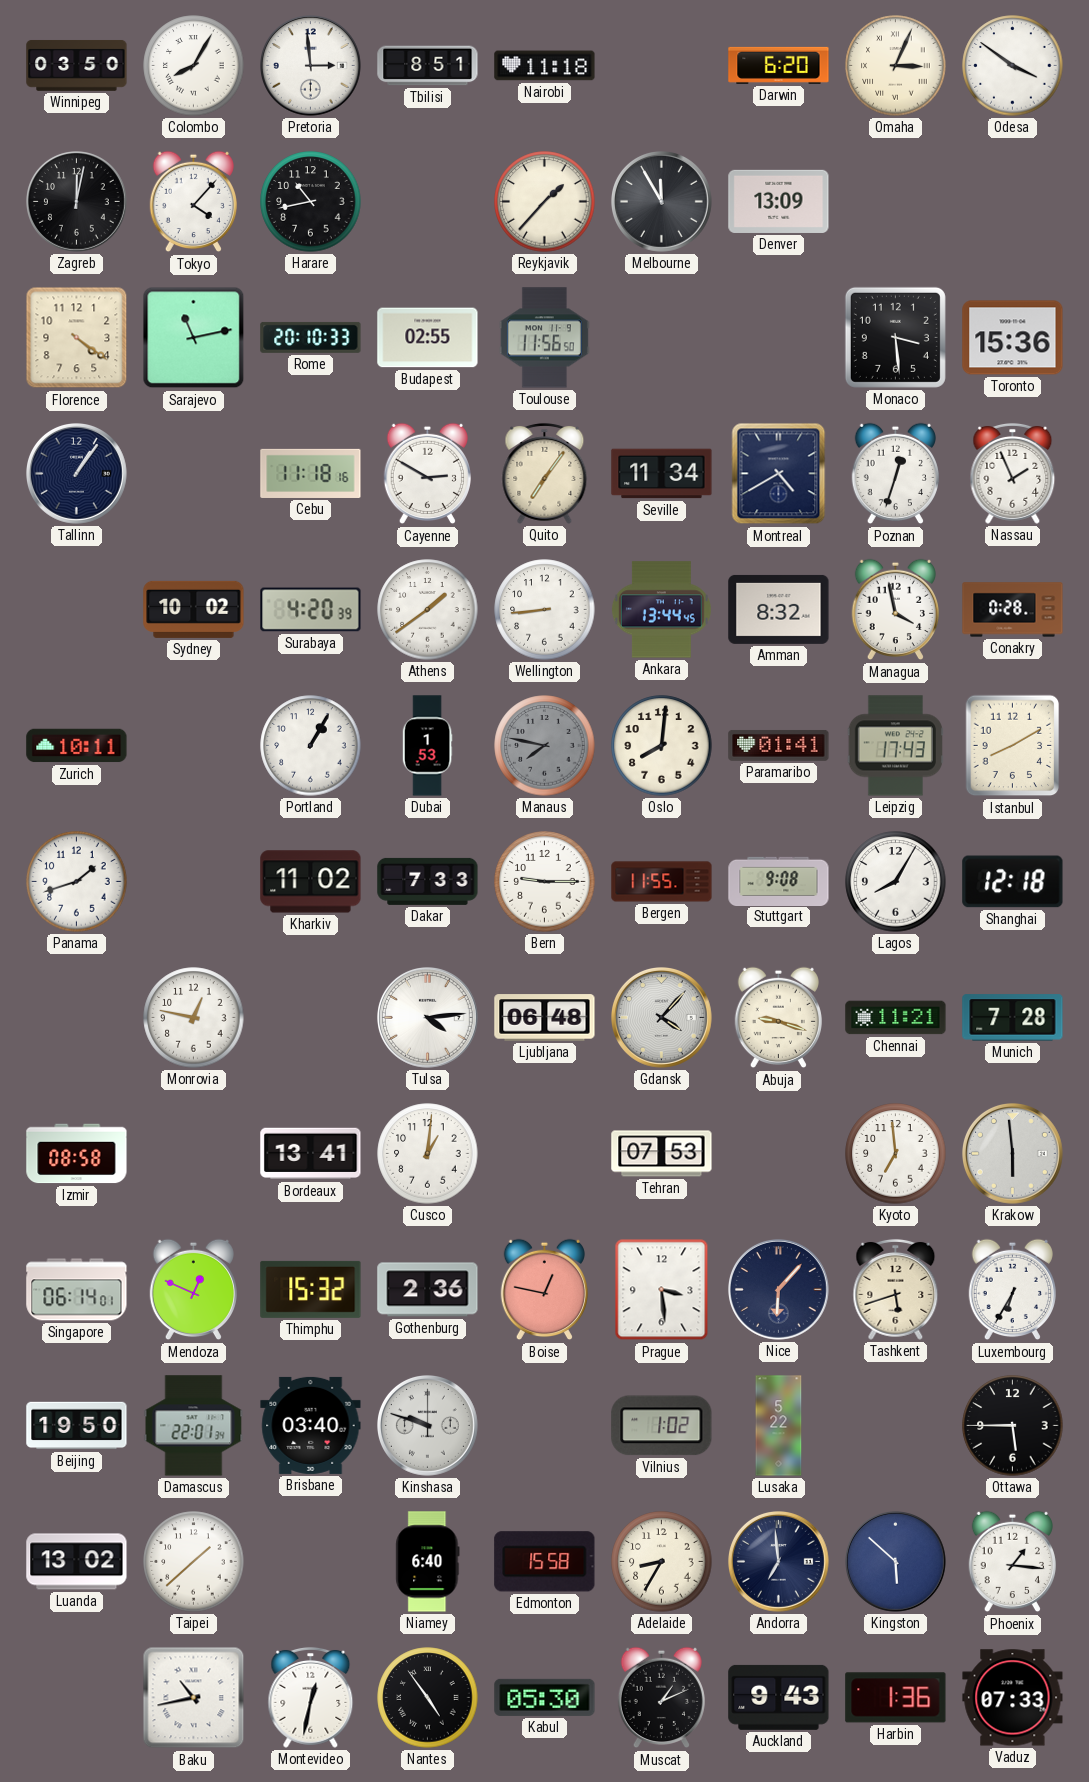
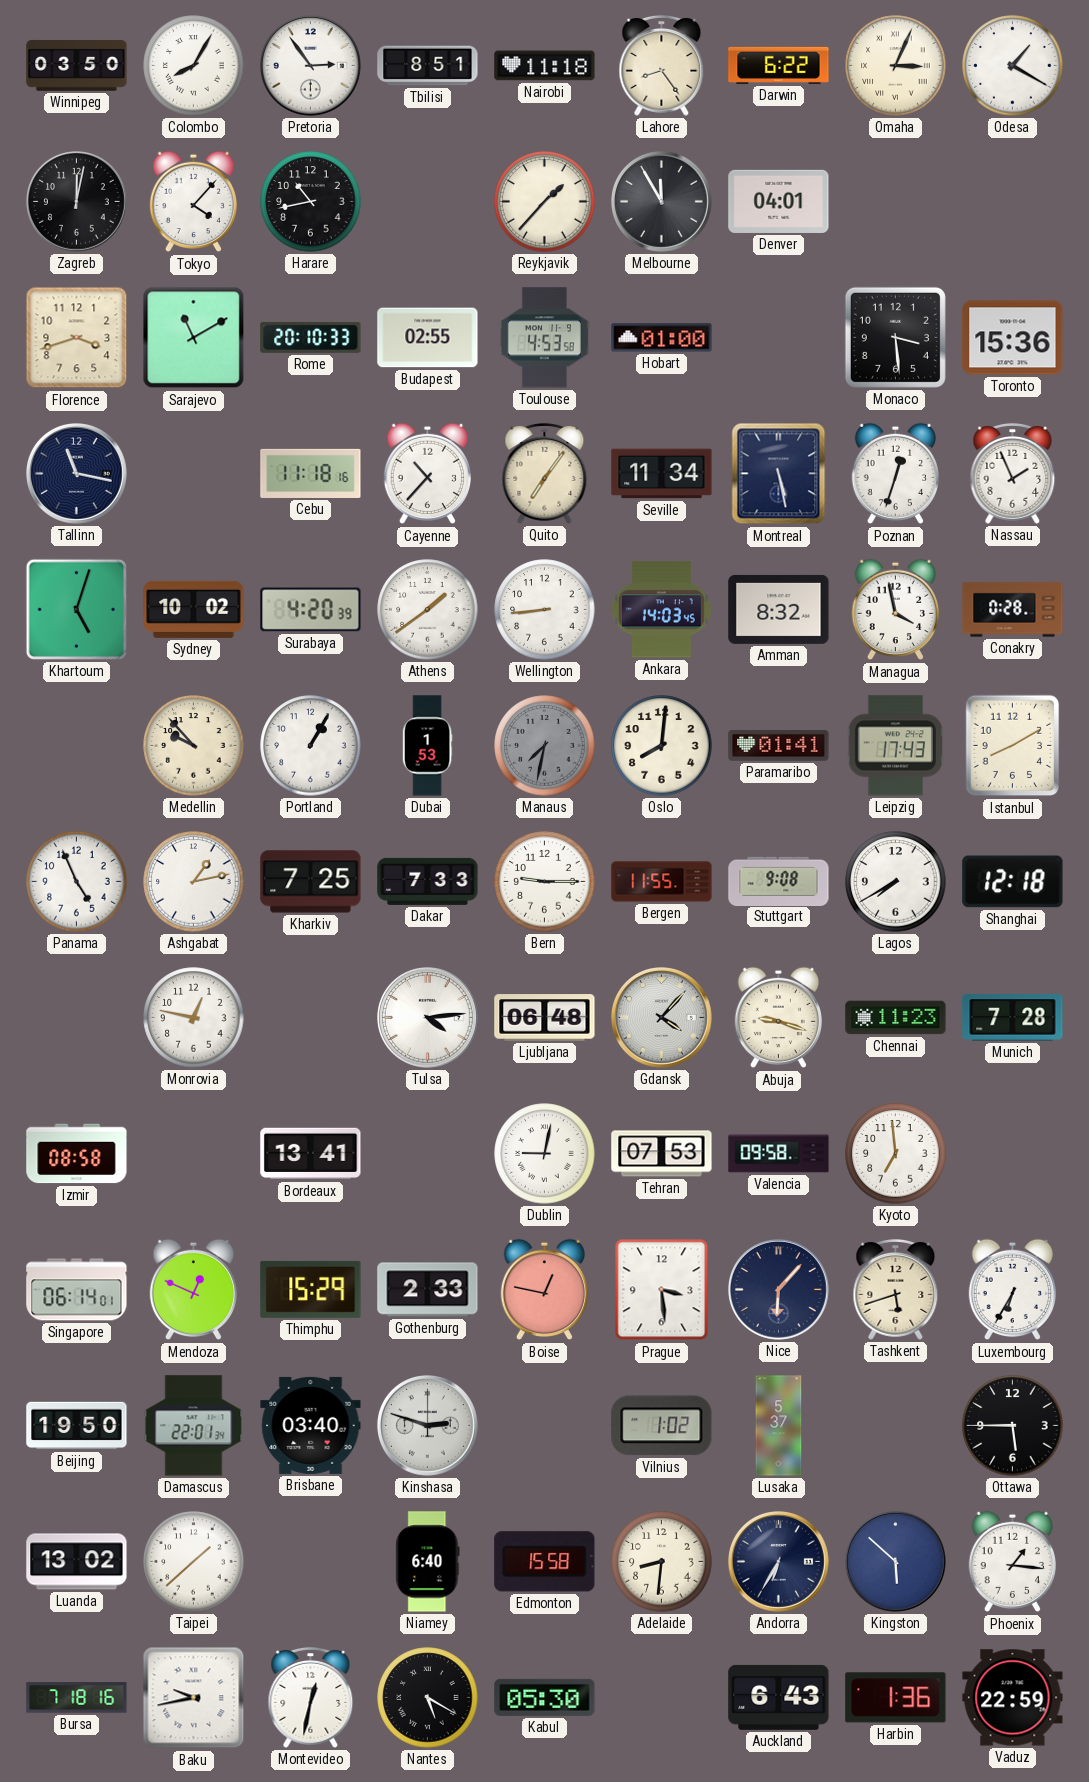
Pretoria: 2:59 -> 2:54 (311, 66)
Lahore: none -> 8:24 (662, 65)
Darwin: 6:20 -> 6:22 (779, 65)
Odesa: 3:51 -> 1:20 (1013, 66)
Denver: 13:09 -> 04:01 (779, 201)
Florence: 4:21 -> 3:42 (77, 338)
Sarajevo: 11:13 -> 11:10 (194, 338)
Toulouse: 11:56 -> 4:53 (544, 338)
Hobart: none -> 01:00 (662, 338)
Tallinn: 1:06 -> 11:17 (77, 474)
Cayenne: 2:50 -> 10:37 (427, 474)
Montreal: 4:40 -> 5:28 (779, 474)
Khartoum: none -> 5:03 (76, 609)
Ankara: 13:44 -> 14:03 (661, 610)
Zurich: 10:11 -> none (77, 746)
Medellin: none -> 9:53 (194, 746)
Manaus: 7:47 -> 7:32 (545, 746)
Panama: 1:42 -> 4:56 (77, 882)
Ashgabat: none -> 1:13 (194, 882)
Kharkiv: 11:02 -> 7:25 (311, 882)
Lagos: 8:05 -> 7:40 (896, 882)
Chennai: 11:21 -> 11:23 (896, 1018)
Cusco: 1:01 -> none (428, 1154)
Dublin: none -> 9:02 (545, 1154)
Valencia: none -> 09:58 (779, 1154)
Krakow: 5:59 -> none (1013, 1154)
Thimphu: 15:32 -> 15:29 (311, 1289)
Gothenburg: 2:36 -> 2:33 (428, 1290)
Kinshasa: 9:48 -> 2:48 (428, 1426)
Lusaka: 5:22 -> 5:37 (779, 1426)
Adelaide: 8:35 -> 8:31 (662, 1562)
Andorra: 6:59 -> 6:35 (779, 1562)
Bursa: none -> 7:18 (77, 1698)
Baku: 10:43 -> 9:43 (194, 1698)
Nantes: 4:54 -> 5:20 (428, 1698)
Muscat: 1:11 -> none (661, 1698)
Auckland: 9:43 -> 6:43 (779, 1697)
Vaduz: 07:33 -> 22:59 (1013, 1698)
